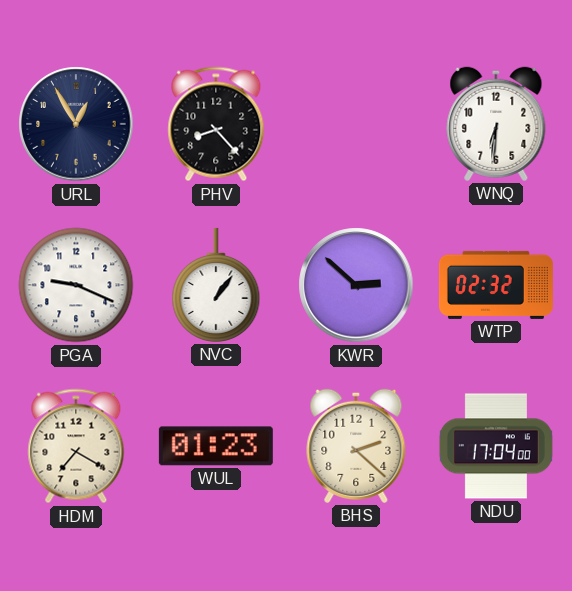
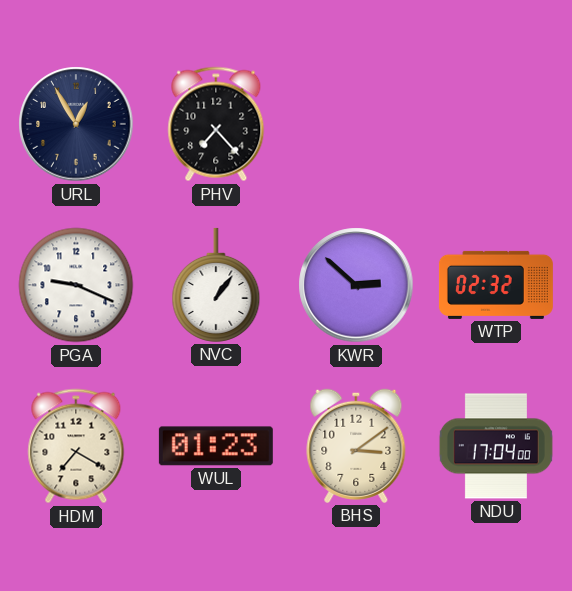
PHV: 8:23 -> 7:23 (216, 124)
WNQ: 6:31 -> none (496, 124)
BHS: 2:22 -> 3:09 (356, 446)
